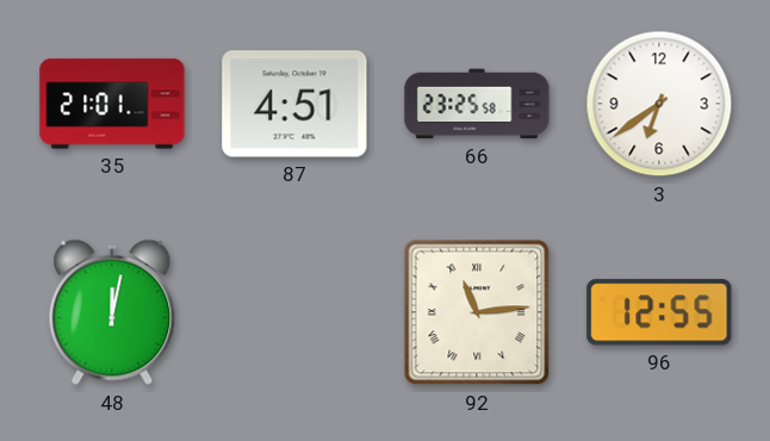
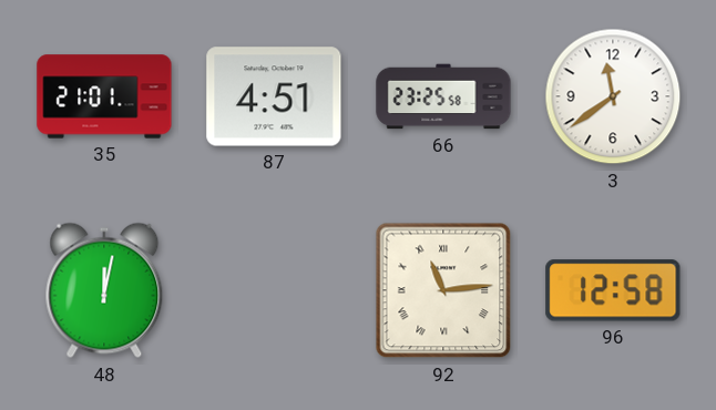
3: 6:39 -> 11:39 (613, 96)
96: 12:55 -> 12:58 (613, 290)
